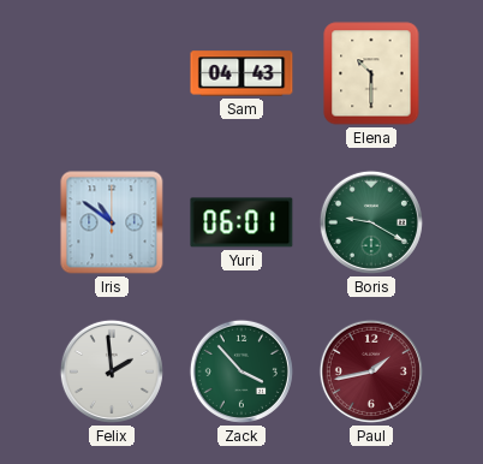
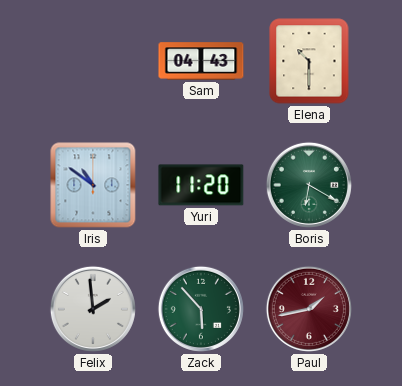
Yuri: 06:01 -> 11:20 (201, 185)
Boris: 9:20 -> 6:20 (309, 185)
Zack: 3:53 -> 5:53 (201, 309)
